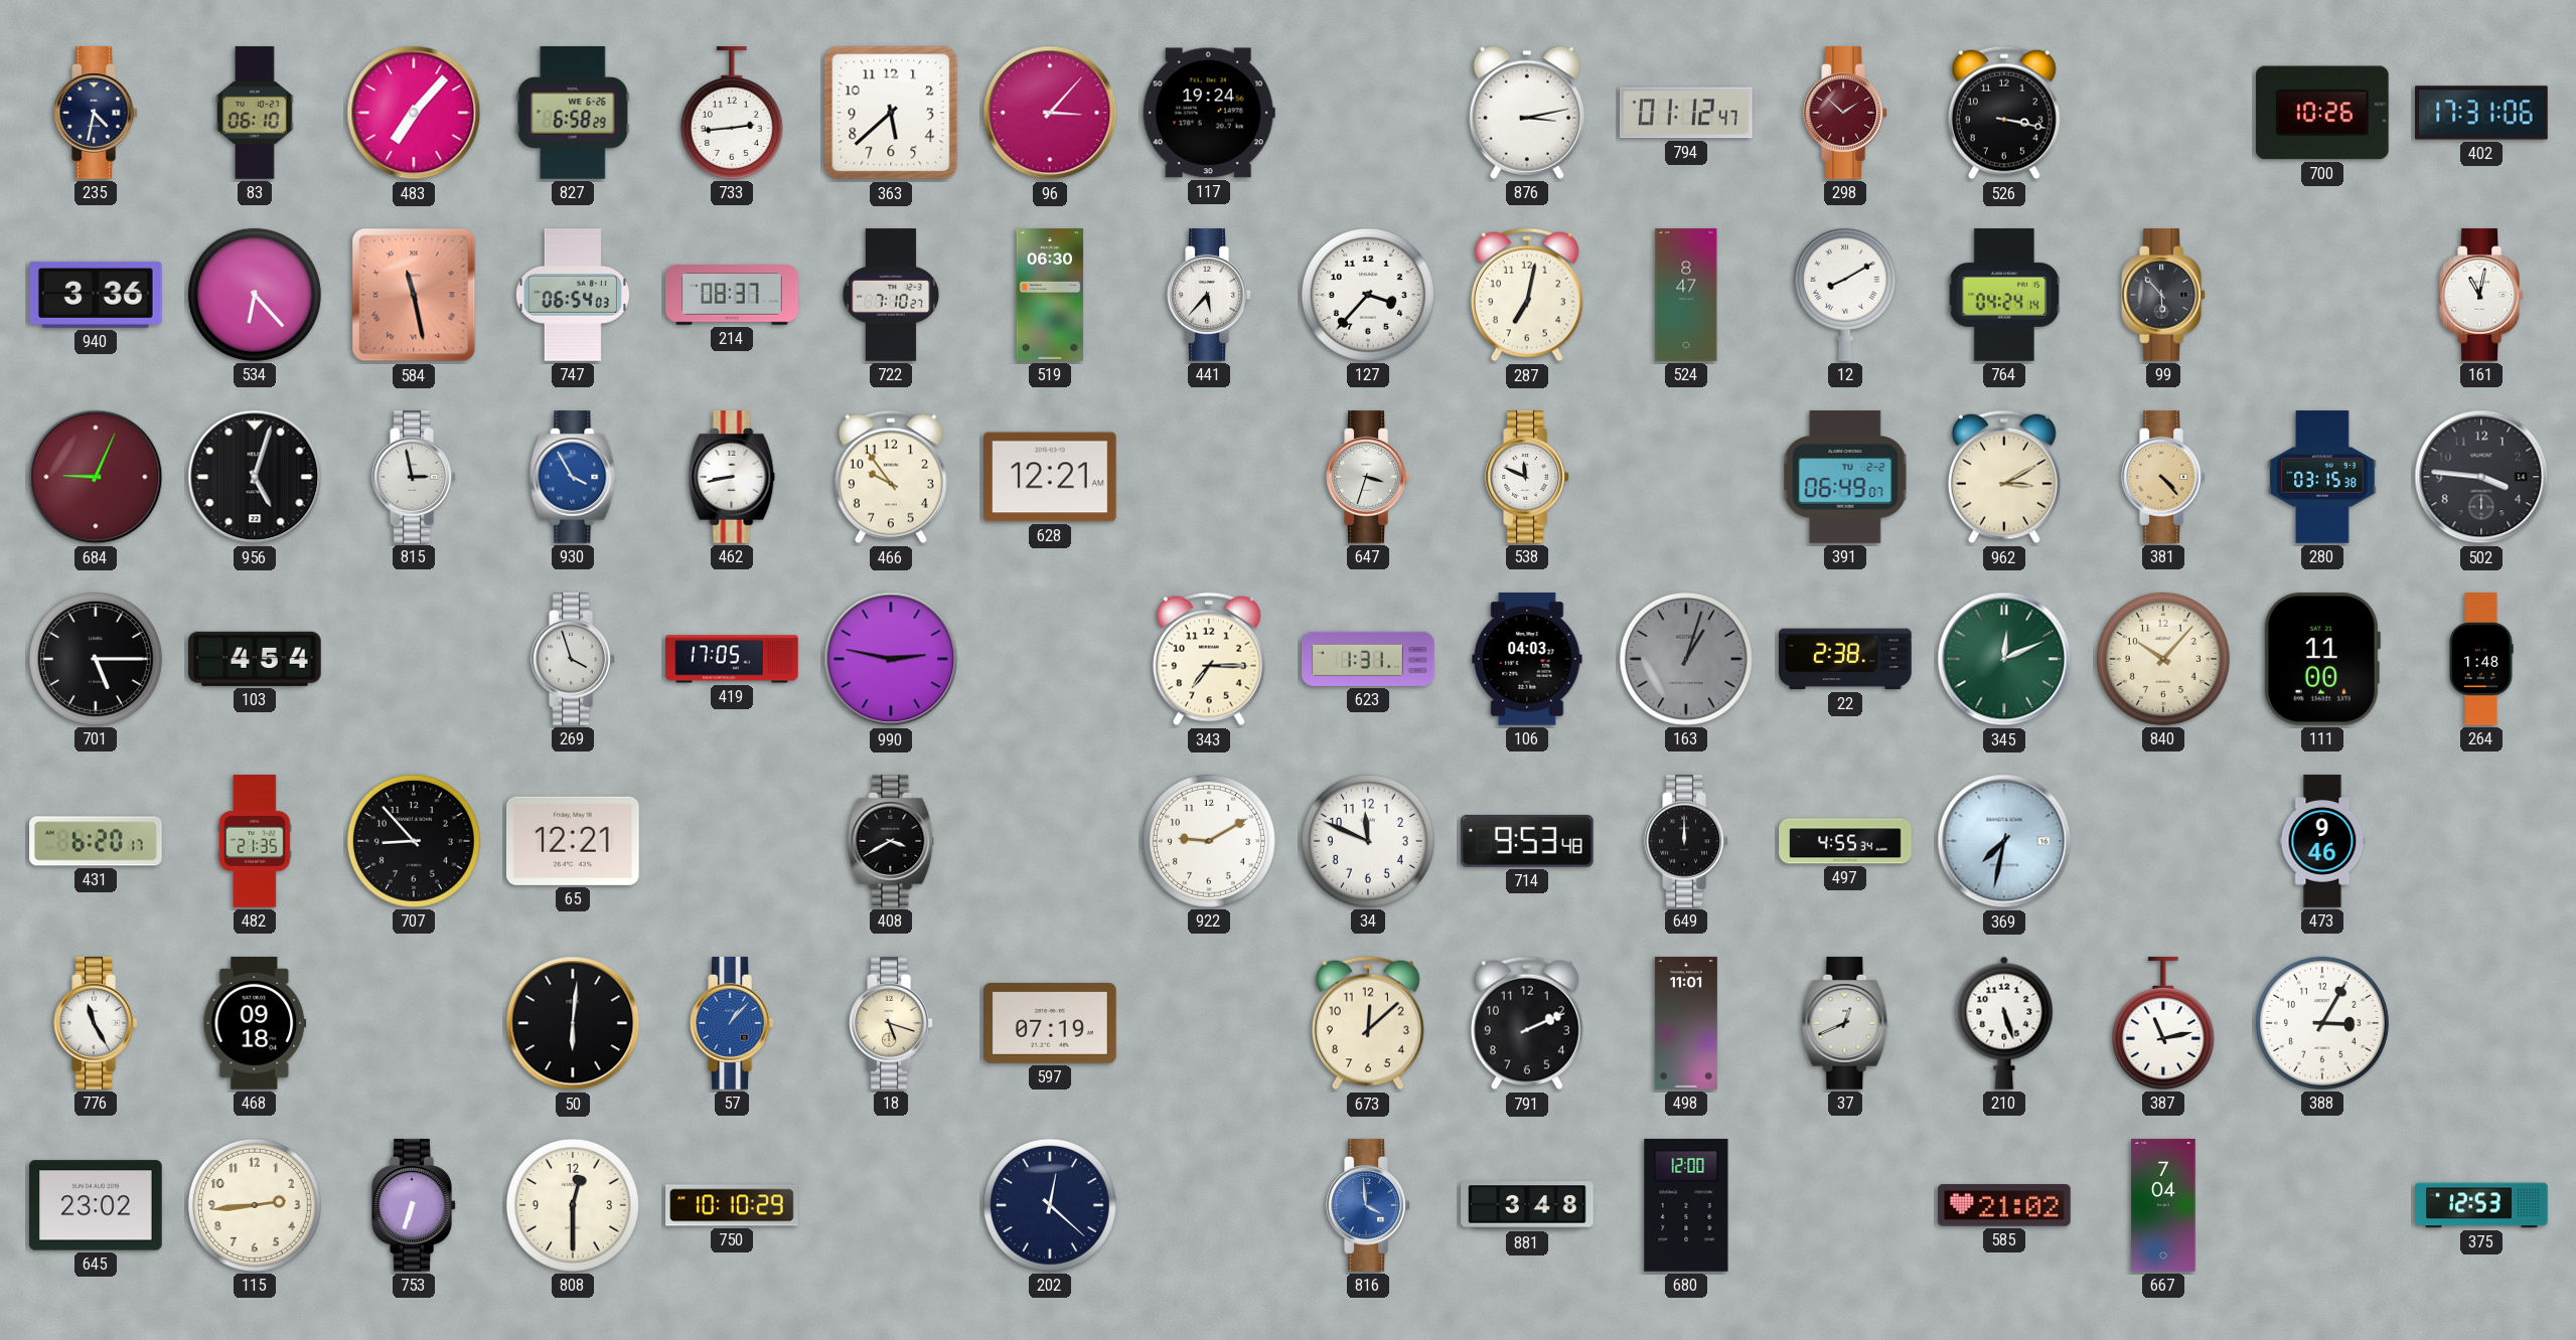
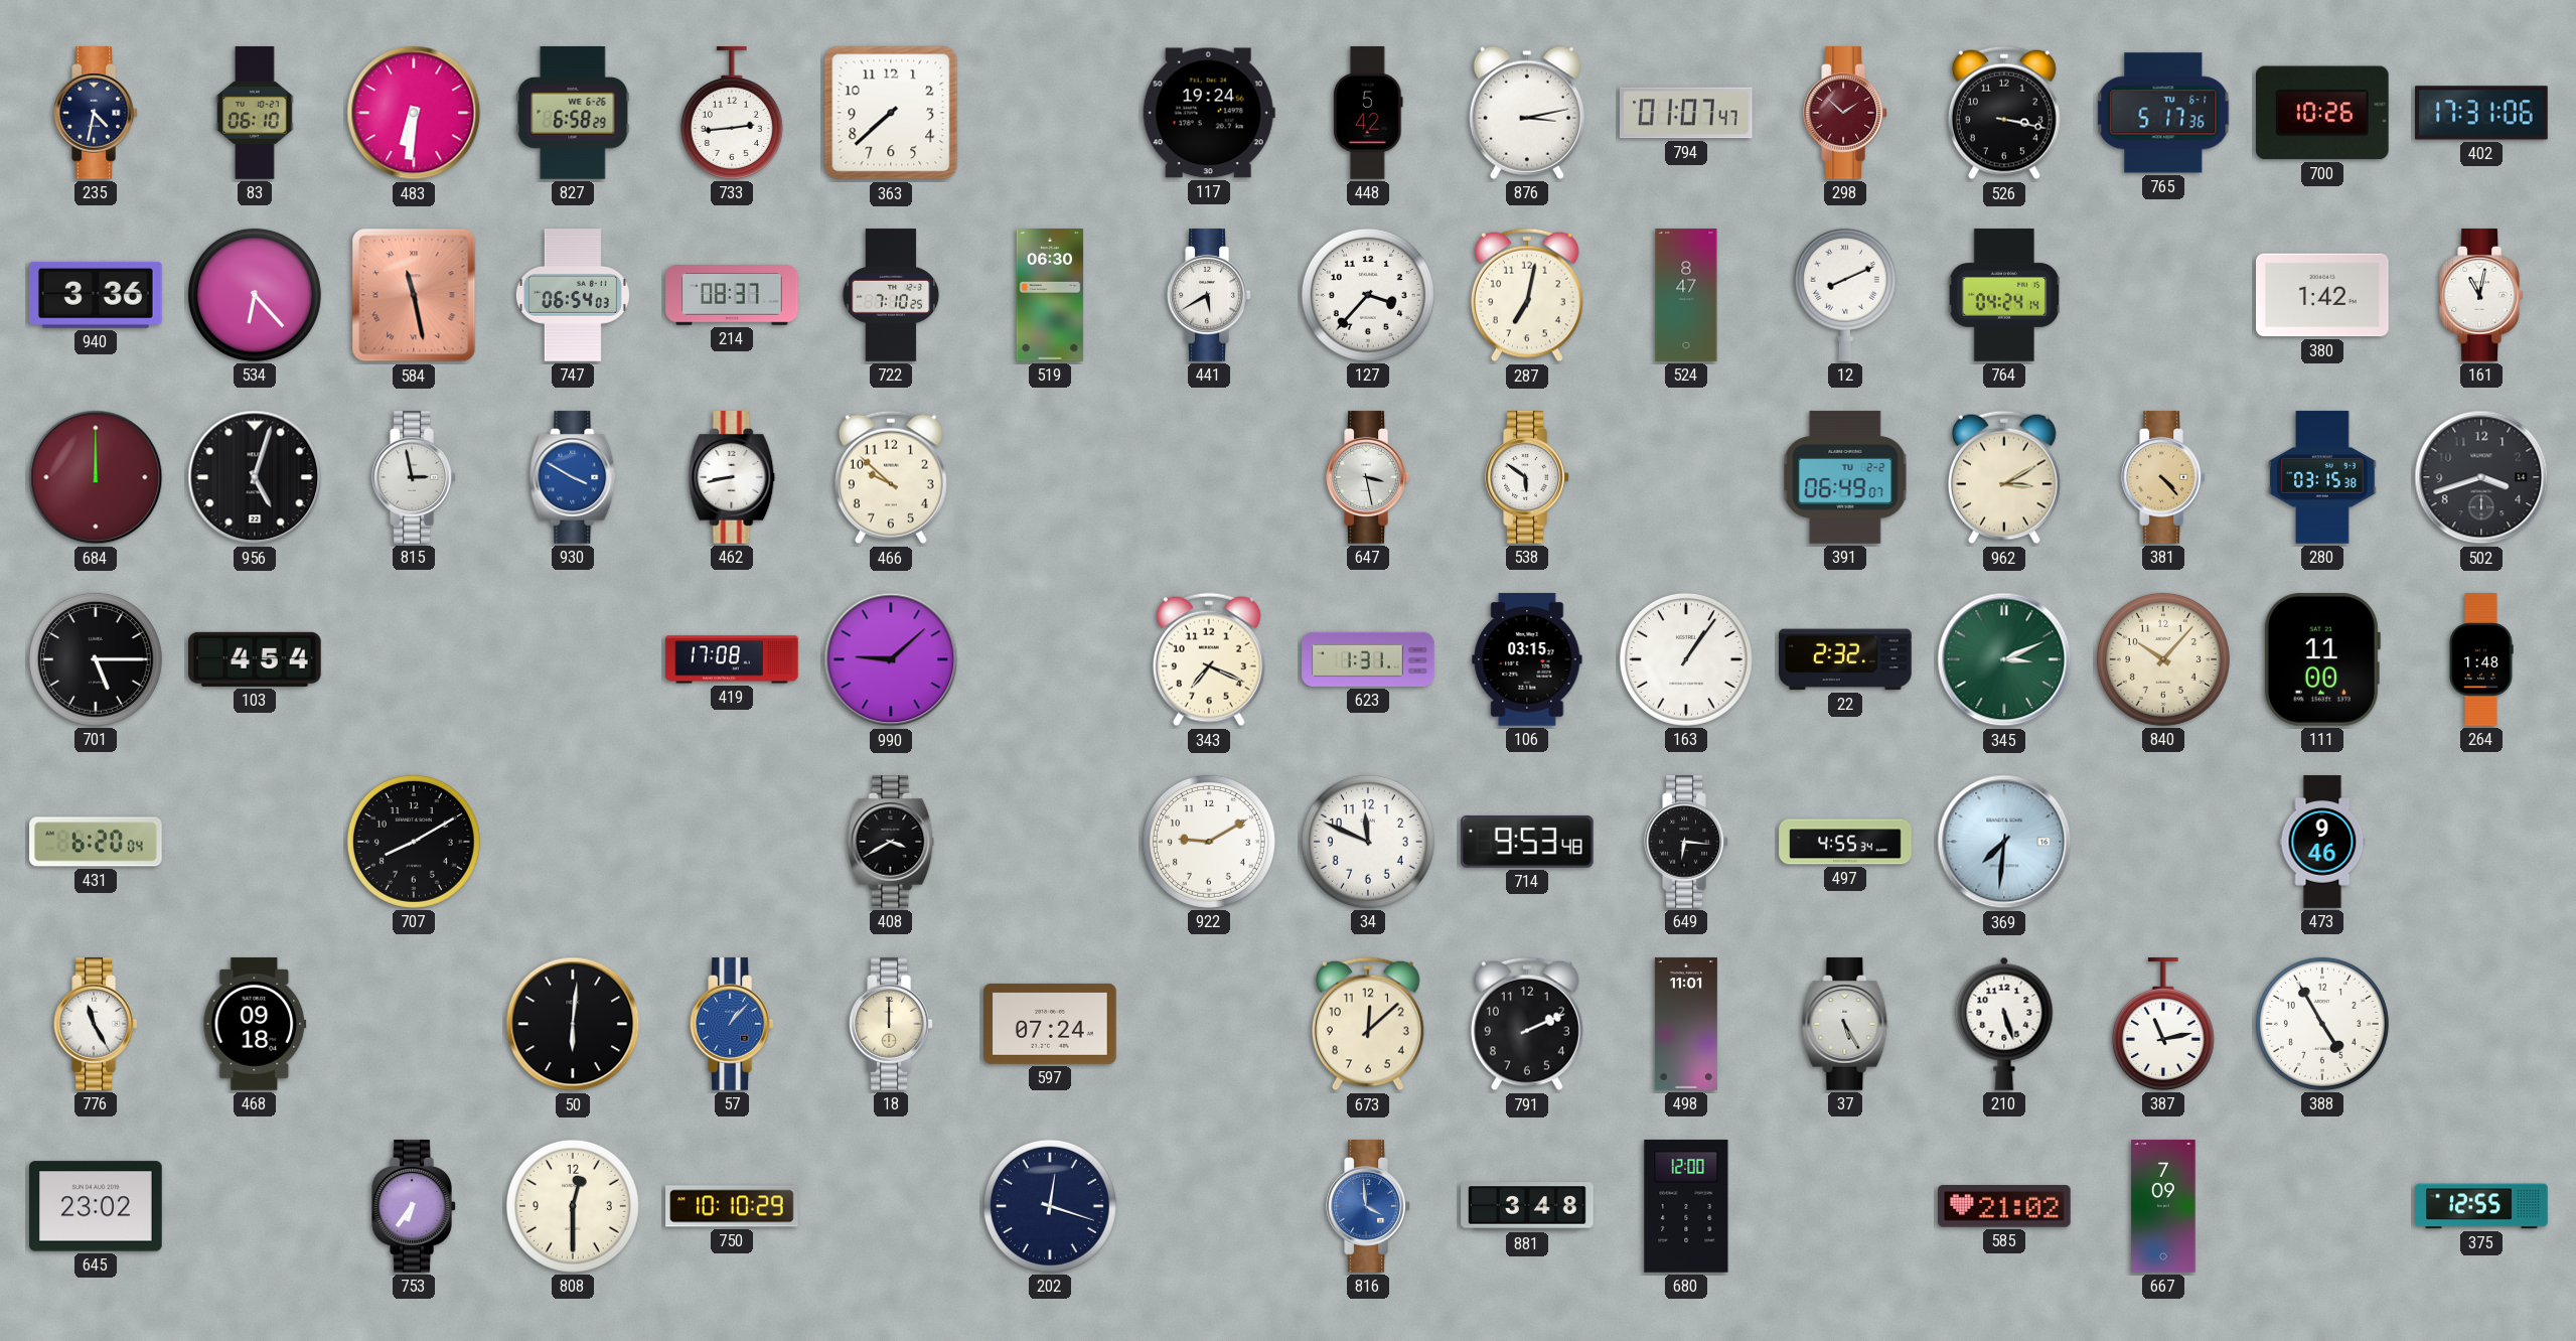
483: 7:07 -> 6:31 (414, 113)
363: 5:38 -> 7:38 (891, 113)
96: 3:07 -> none (1050, 113)
448: none -> 5:42 (1368, 113)
794: 01:12 -> 01:07 (1686, 113)
765: none -> 5:17 (2163, 113)
722: 7:10:27 -> 7:10:25 (891, 295)
441: 5:37 -> 5:40 (1209, 295)
12: 8:10 -> 8:11 (1845, 295)
99: 5:53 -> none (2163, 295)
380: none -> 1:42 (2323, 295)
684: 9:04 -> 12:00 (96, 477)
930: 3:55 -> 3:50 (573, 477)
466: 9:54 -> 9:52 (891, 477)
628: 12:21 -> none (1051, 477)
647: 3:33 -> 3:28 (1368, 477)
538: 11:49 -> 5:51 (1527, 477)
502: 3:46 -> 3:42 (2481, 477)
269: 3:57 -> none (573, 659)
419: 17:05 -> 17:08 (732, 659)
990: 2:47 -> 9:08 (891, 659)
343: 7:15 -> 7:19 (1209, 659)
106: 04:03 -> 03:15 (1527, 660)
163: 1:03 -> 1:06 (1686, 659)
163 dial: grey -> white (1686, 659)
22: 2:38 -> 2:32 (1845, 659)
345: 12:11 -> 3:11 (2004, 659)
431: 6:20:17 -> 6:20:04 (96, 842)
482: 21:35 -> none (255, 841)
707: 8:53 -> 8:10 (414, 842)
65: 12:21 -> none (574, 841)
649: 12:00 -> 6:16 (1686, 842)
369: 7:32 -> 7:31 (2004, 842)
18: 5:18 -> 12:00 (891, 1024)
597: 07:19 -> 07:24 (1050, 1024)
37: 12:41 -> 5:25 (1845, 1024)
388: 3:05 -> 4:55 (2322, 1024)
115: 2:44 -> none (255, 1205)
753: 6:33 -> 6:36 (414, 1206)
202: 12:22 -> 12:18 (1050, 1206)
667: 7:04 -> 7:09 (2163, 1206)
375: 12:53 -> 12:55 (2481, 1206)
